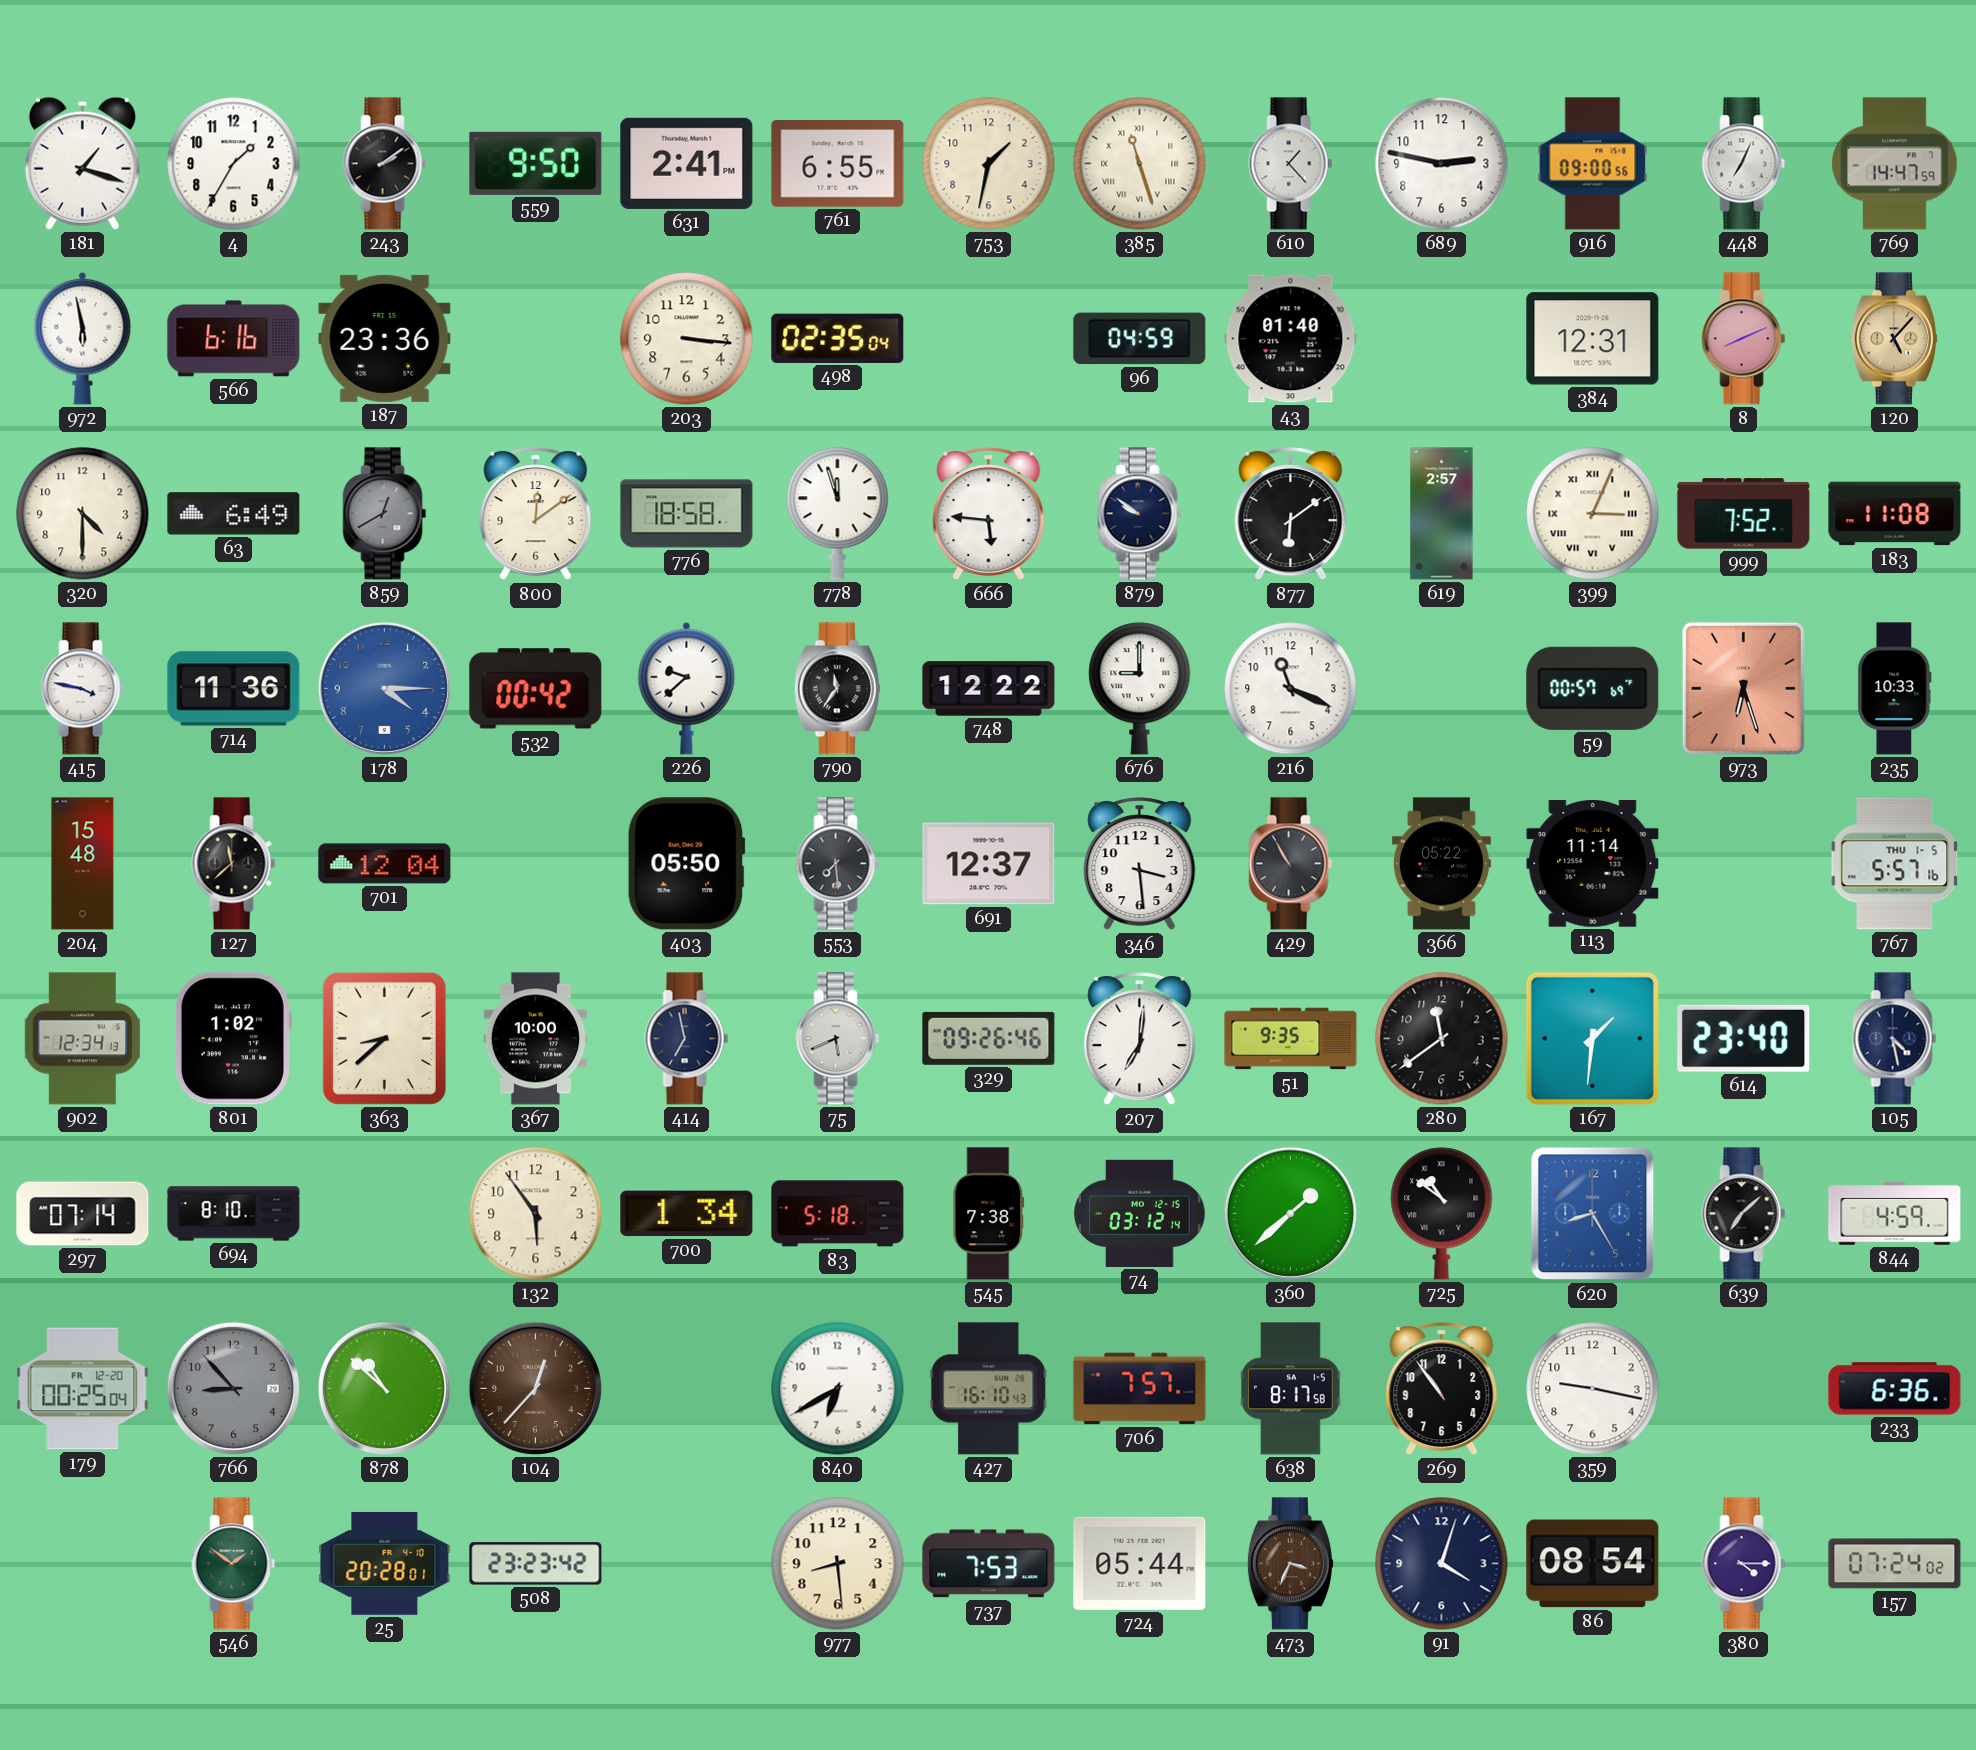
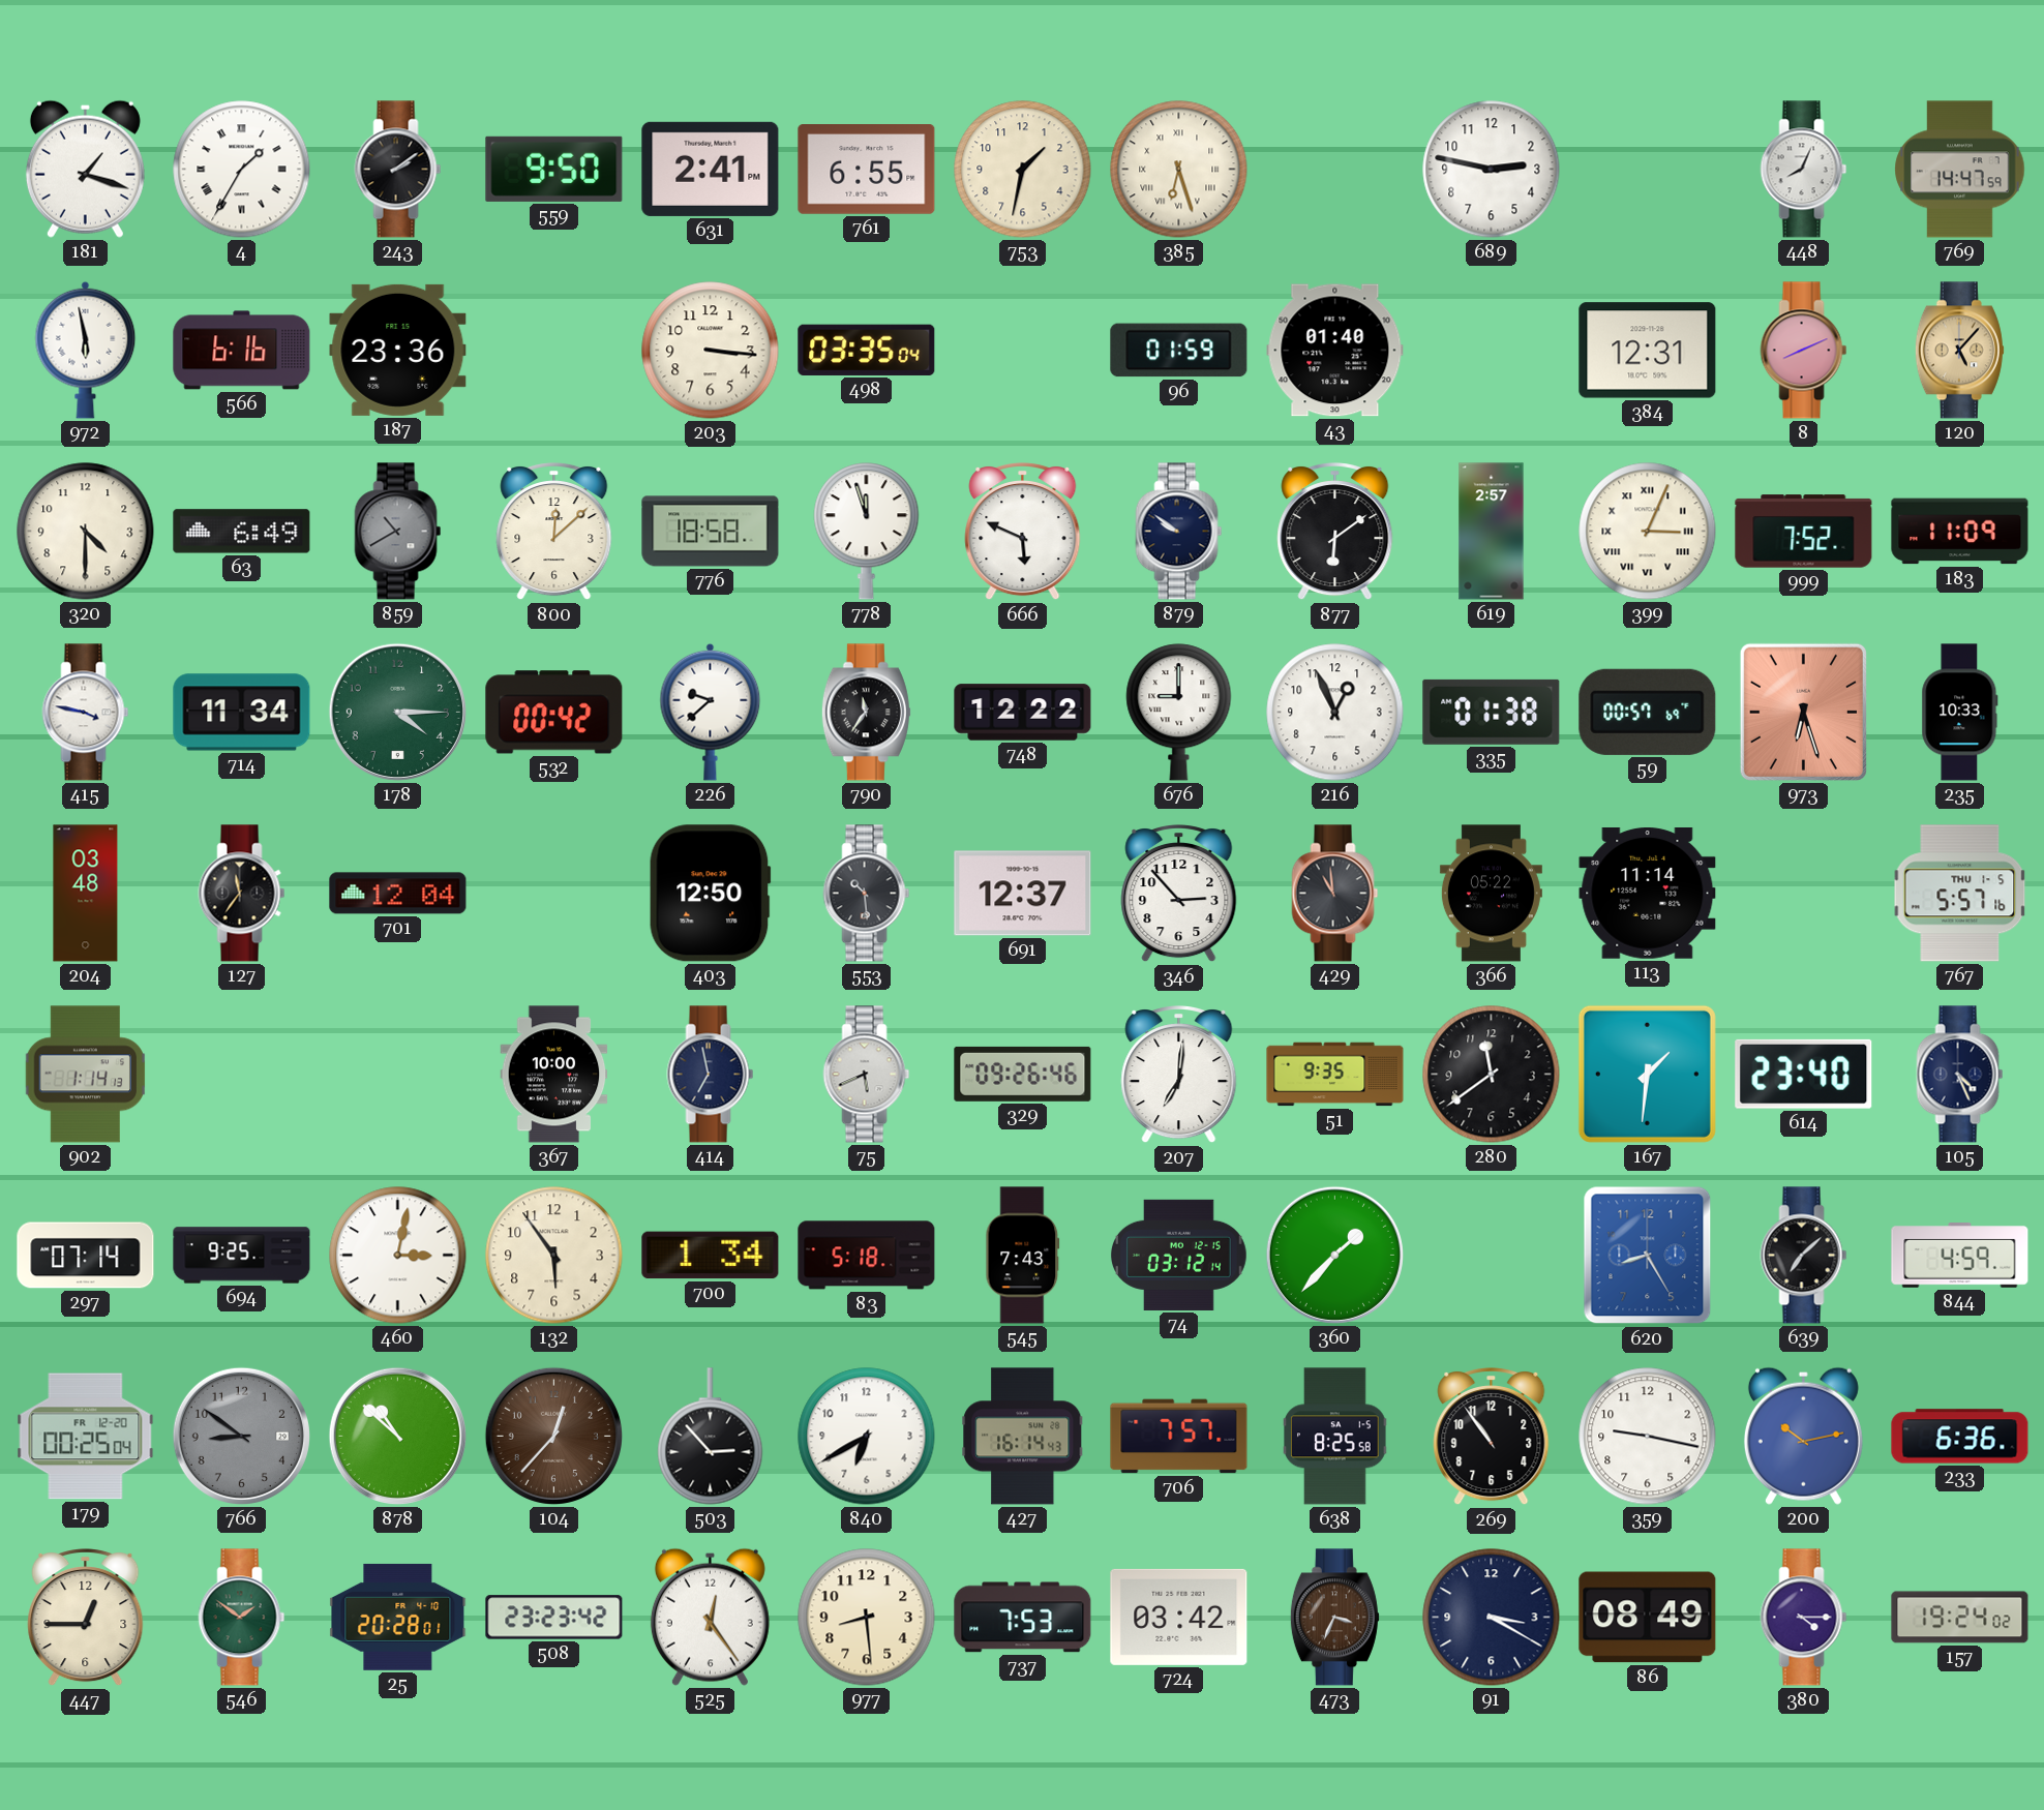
4 numerals: Arabic -> Roman (242, 170)
385: 11:27 -> 6:27 (1179, 170)
610: 1:23 -> none (1291, 164)
916: 09:00 -> none (1593, 164)
448: 7:04 -> 8:04 (1804, 170)
498: 02:35 -> 03:35 (867, 350)
96: 04:59 -> 01:59 (1179, 351)
859: 12:40 -> 10:40 (398, 532)
800: 12:09 -> 12:08 (554, 533)
666: 5:46 -> 5:49 (1023, 533)
183: 11:08 -> 11:09 (1960, 532)
714: 11:36 -> 11:34 (242, 713)
178 dial: blue -> green (397, 712)
216: 11:19 -> 12:56 (1335, 713)
335: none -> 01:38 (1492, 712)
204: 15:48 -> 03:48 (86, 894)
127: 11:38 -> 11:36 (242, 894)
403: 05:50 -> 12:50 (710, 894)
553: 7:29 -> 10:29 (867, 894)
346: 3:29 -> 2:53 (1179, 895)
429: 10:55 -> 10:59 (1335, 894)
902: 12:34 -> 1:14 (86, 1075)
801: 1:02 -> none (233, 1039)
363: 8:38 -> none (384, 1038)
105: 4:28 -> 4:26 (1960, 1075)
694: 8:10 -> 9:25 (242, 1256)
460: none -> 3:02 (398, 1256)
545: 7:38 -> 7:43 (1023, 1256)
360: 1:38 -> 1:37 (1334, 1255)
725: 10:51 -> none (1442, 1214)
766: 8:53 -> 8:51 (241, 1436)
503: none -> 2:53 (711, 1437)
427: 16:10 -> 16:14 (1023, 1437)
638: 8:17 -> 8:25 (1335, 1437)
200: none -> 10:13 (1803, 1436)
447: none -> 12:45 (86, 1619)
525: none -> 12:24 (710, 1617)
724: 05:44 -> 03:42 (1179, 1617)
91: 4:03 -> 3:20 (1492, 1618)
86: 08:54 -> 08:49 (1648, 1618)
157: 07:24 -> 19:24 (1960, 1618)
